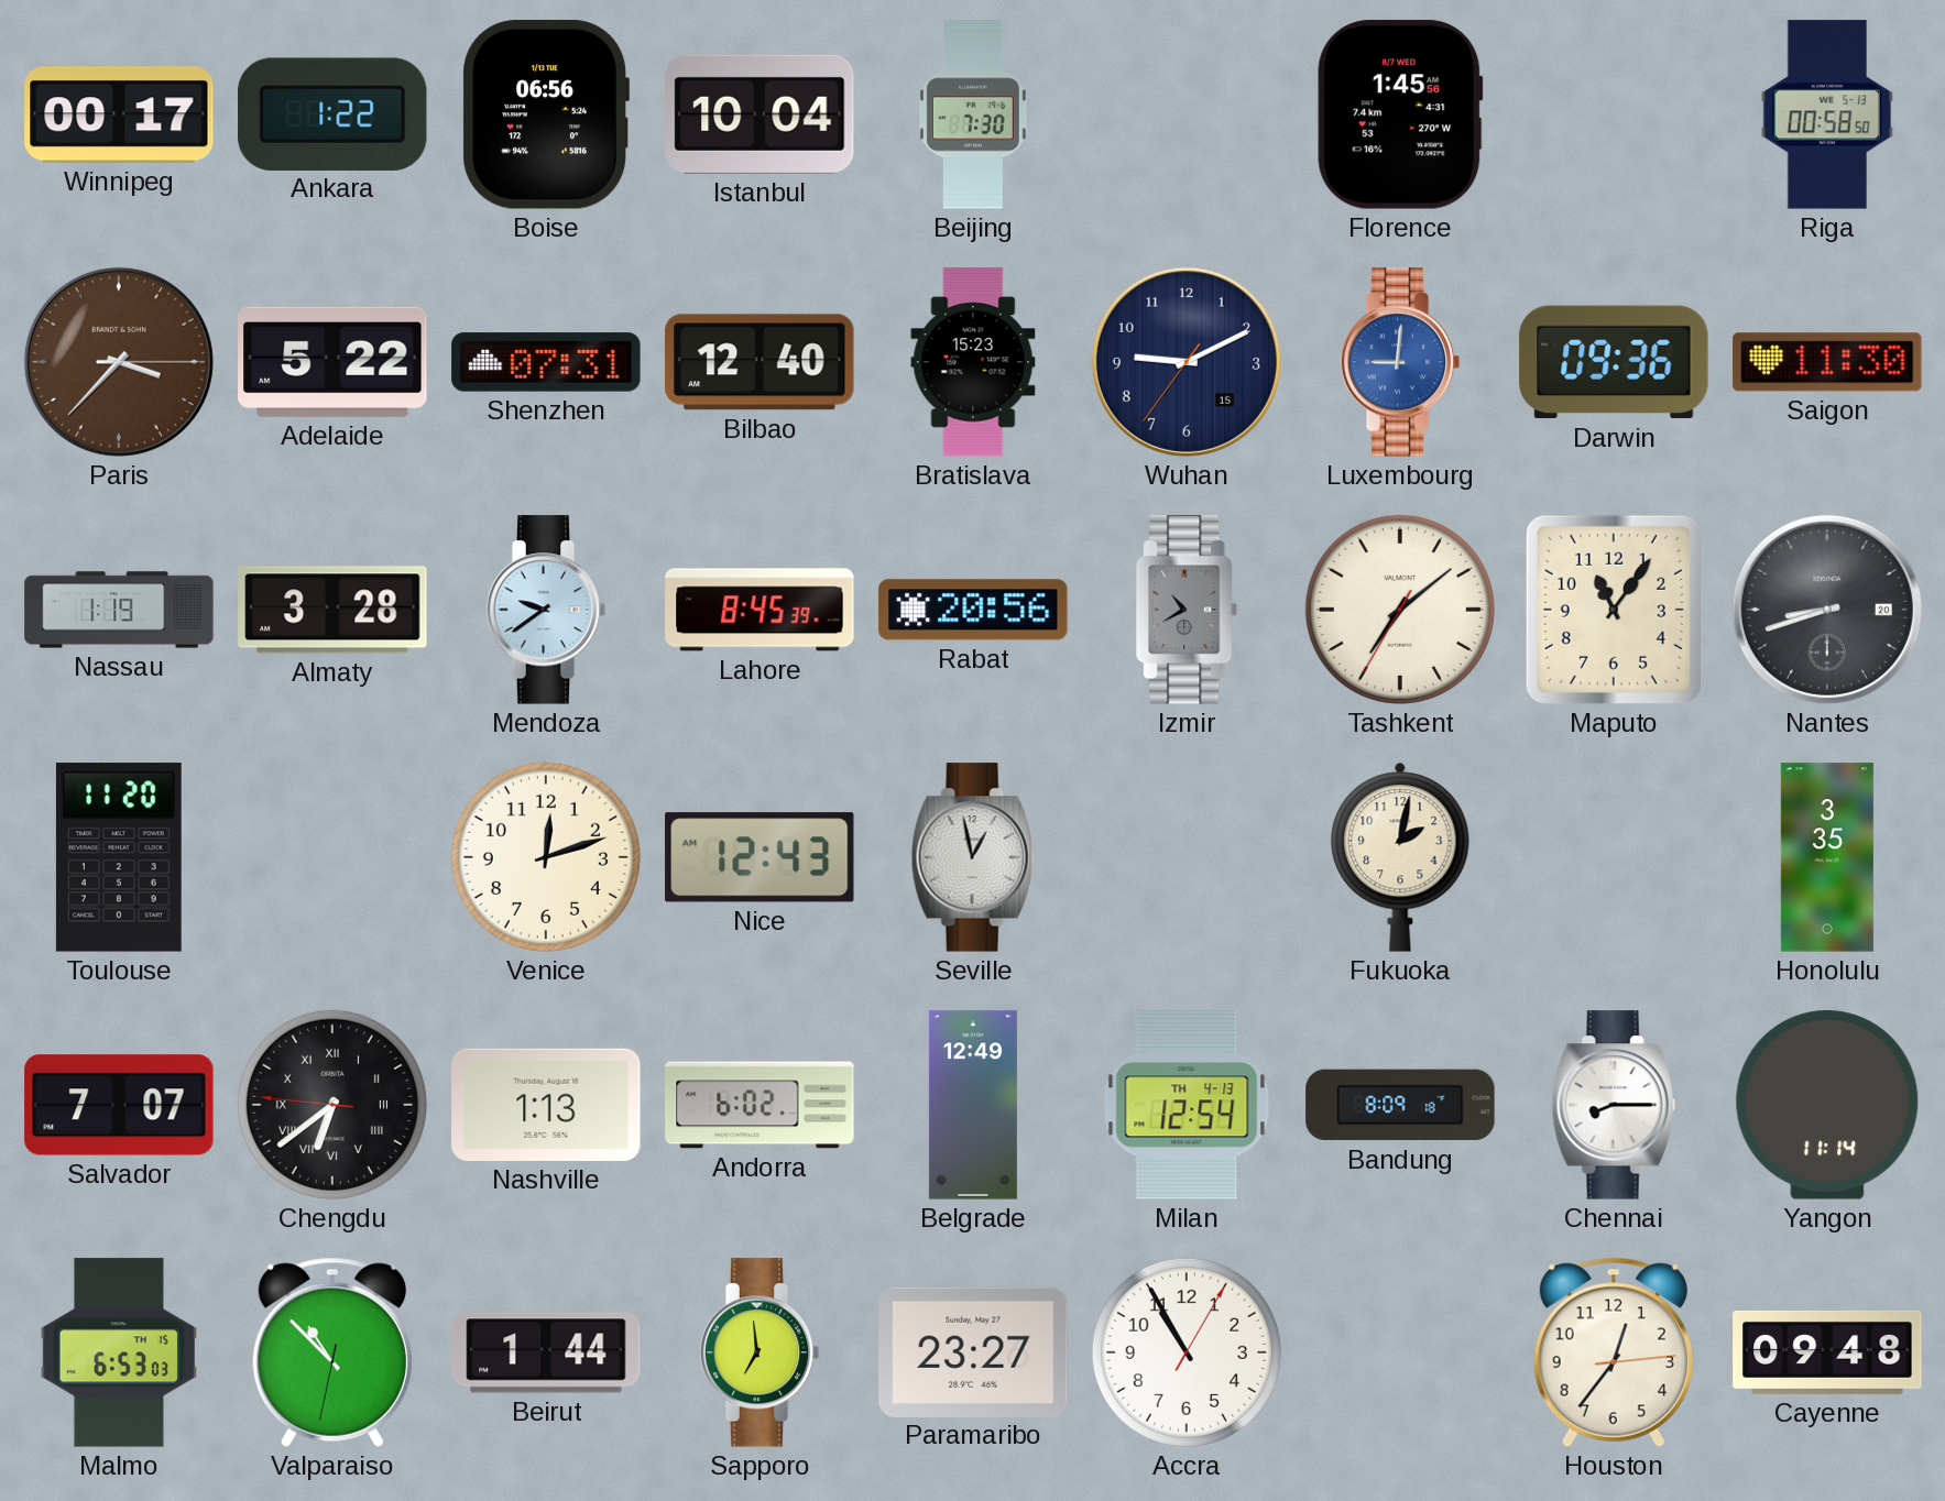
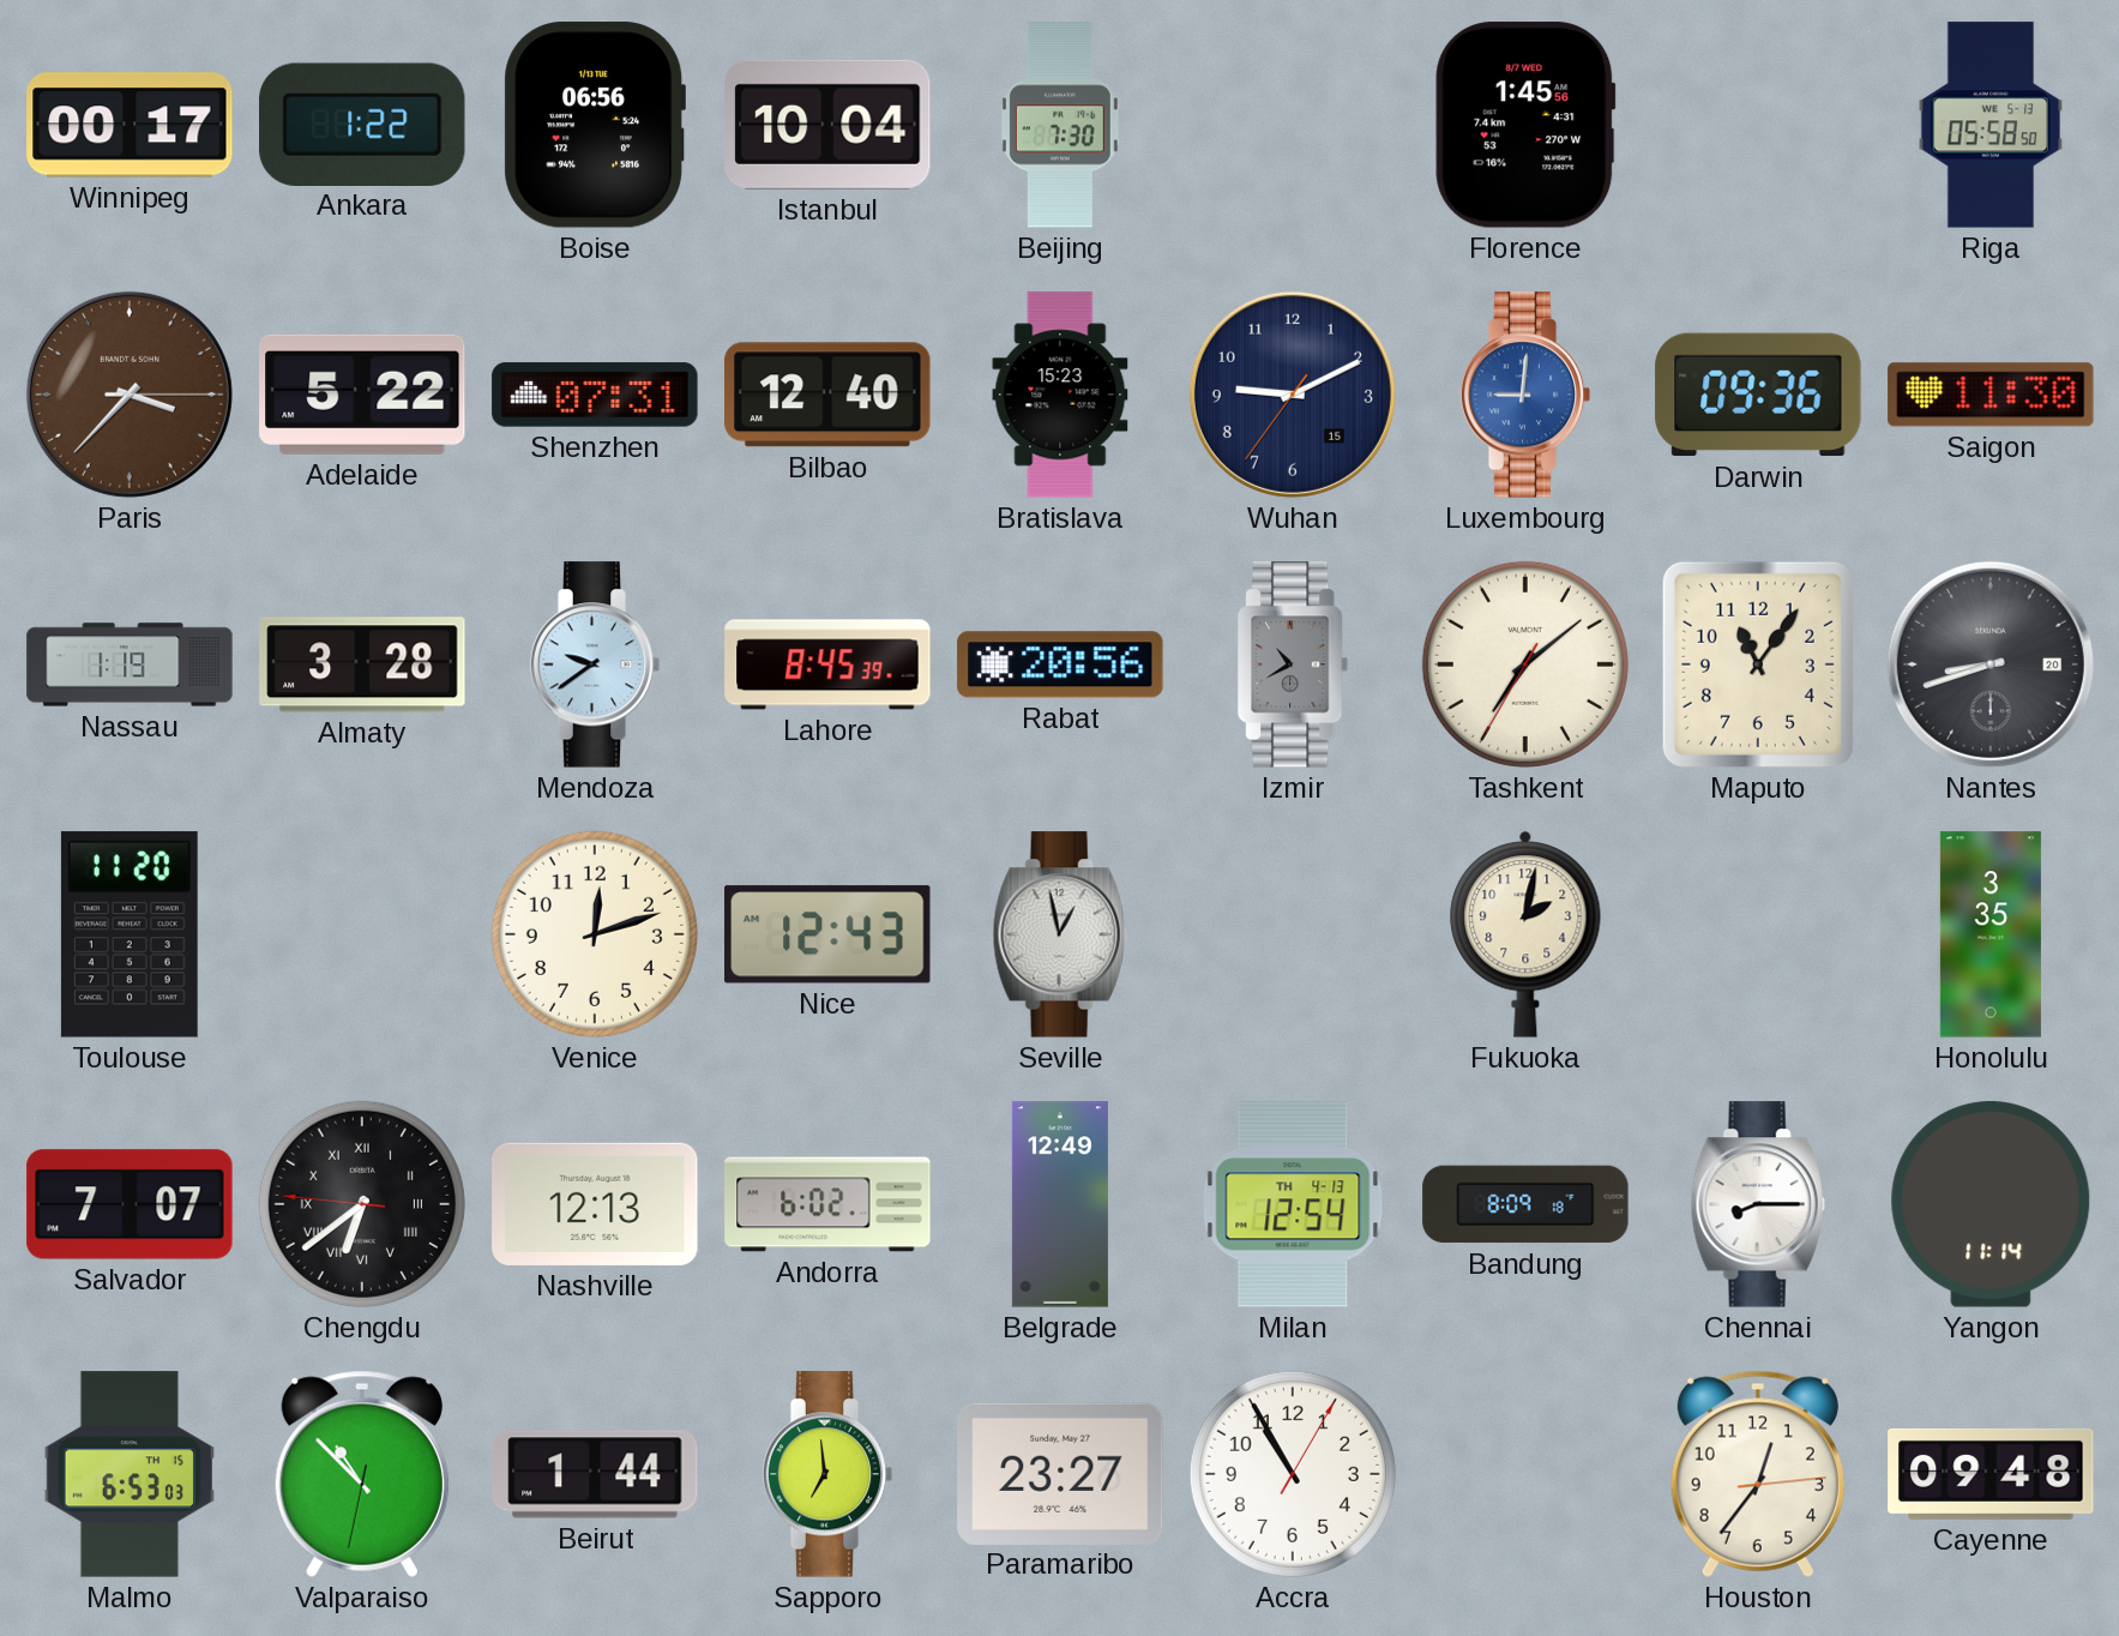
Riga: 00:58 -> 05:58 (1991, 125)
Nashville: 1:13 -> 12:13 (595, 1204)
